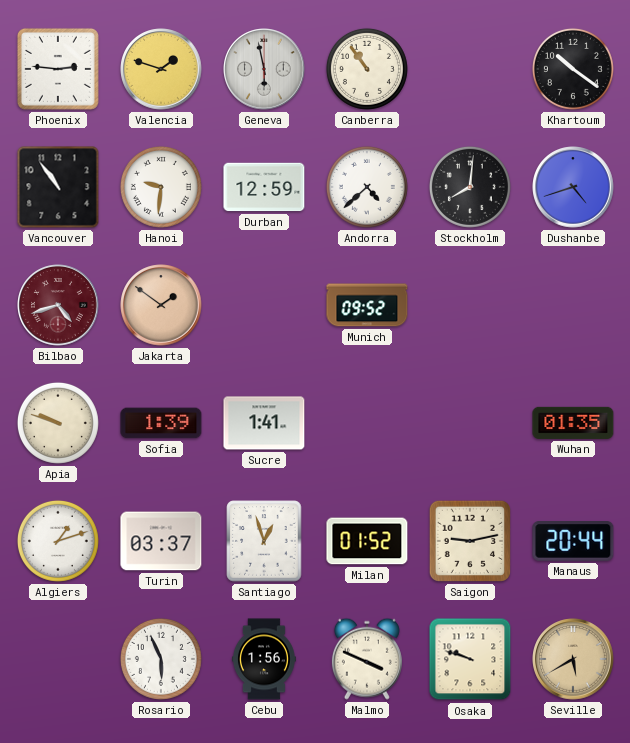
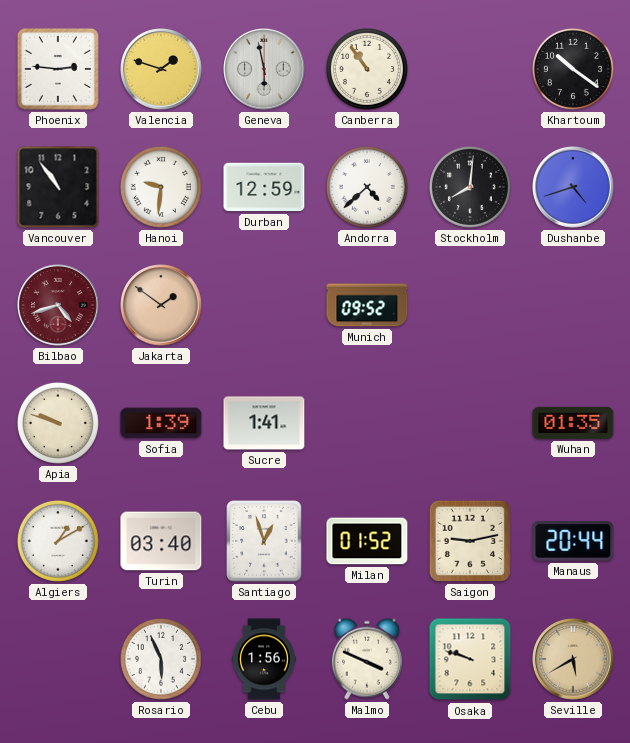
Algiers: 1:12 -> 1:10 (58, 541)
Turin: 03:37 -> 03:40 (161, 541)
